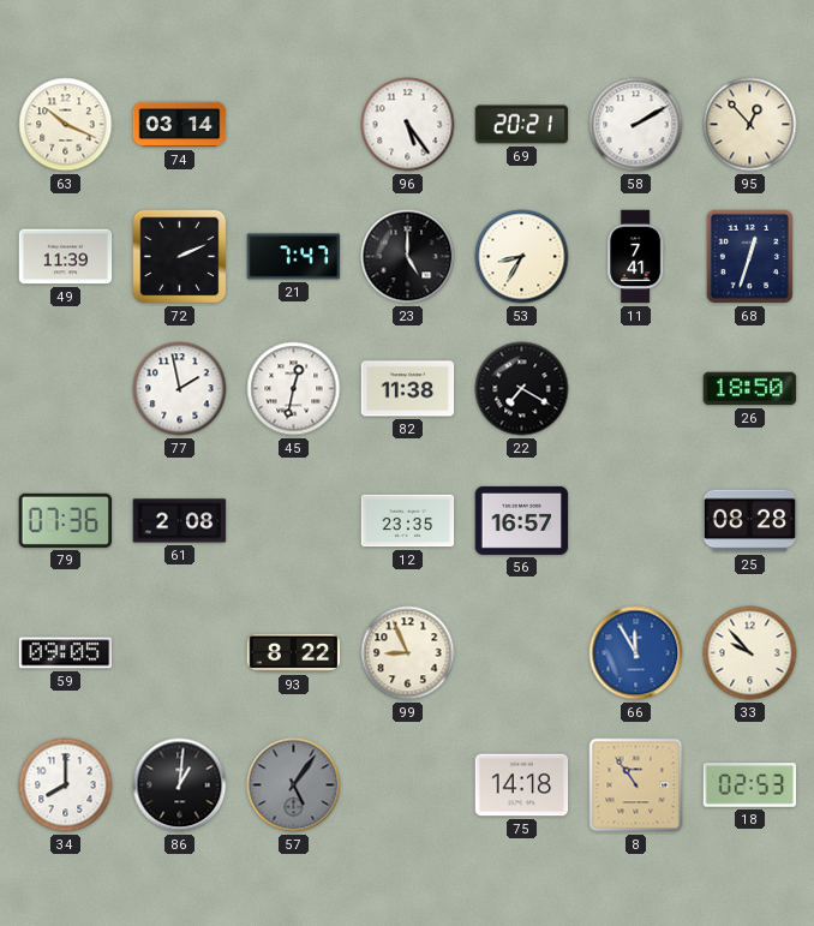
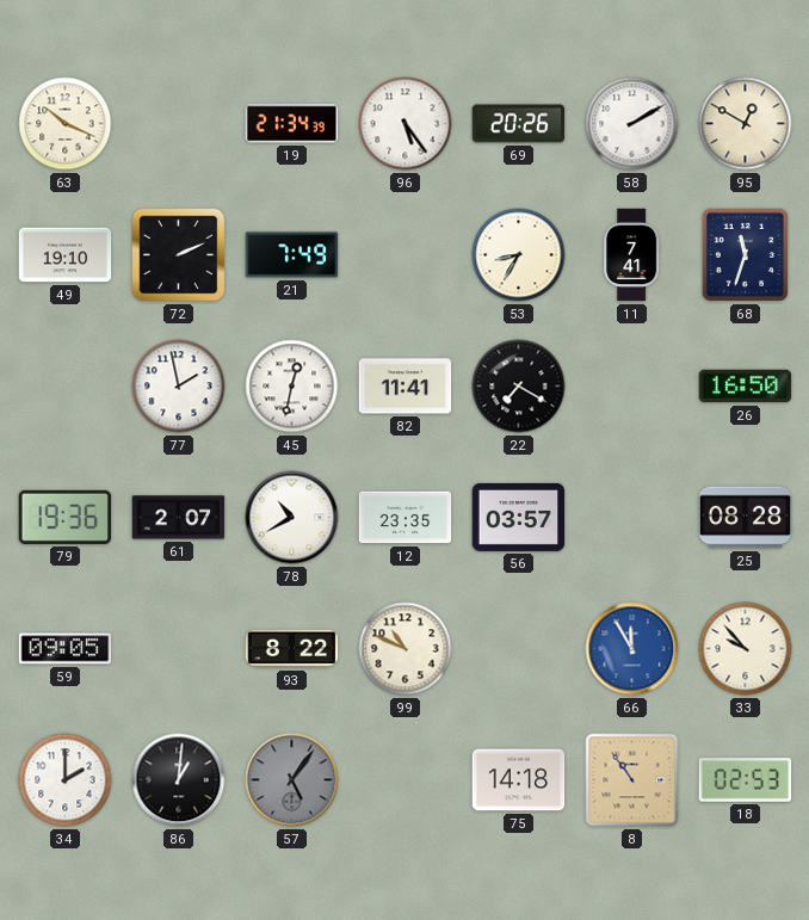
74: 03:14 -> none (180, 125)
19: none -> 21:34 (292, 124)
69: 20:21 -> 20:26 (519, 124)
95: 12:53 -> 12:50 (746, 124)
49: 11:39 -> 19:10 (66, 255)
21: 7:47 -> 7:49 (292, 255)
23: 5:00 -> none (408, 257)
68: 12:33 -> 11:33 (745, 254)
82: 11:38 -> 11:41 (406, 387)
26: 18:50 -> 16:50 (746, 387)
79: 07:36 -> 19:36 (66, 517)
61: 2:08 -> 2:07 (179, 518)
78: none -> 10:40 (292, 518)
56: 16:57 -> 03:57 (519, 517)
99: 8:56 -> 10:49 (406, 649)
34: 8:00 -> 2:00 (66, 780)
